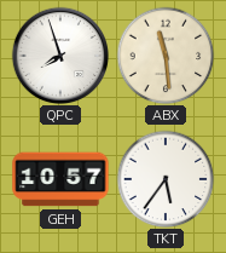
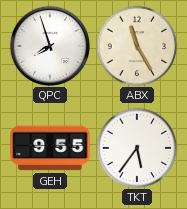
ABX: 11:29 -> 11:25 (137, 46)
GEH: 10:57 -> 9:55 (50, 148)
